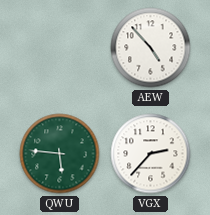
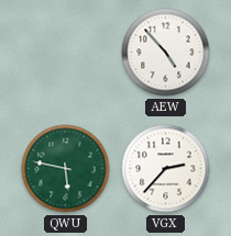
QWU: 5:46 -> 5:47 (66, 169)
